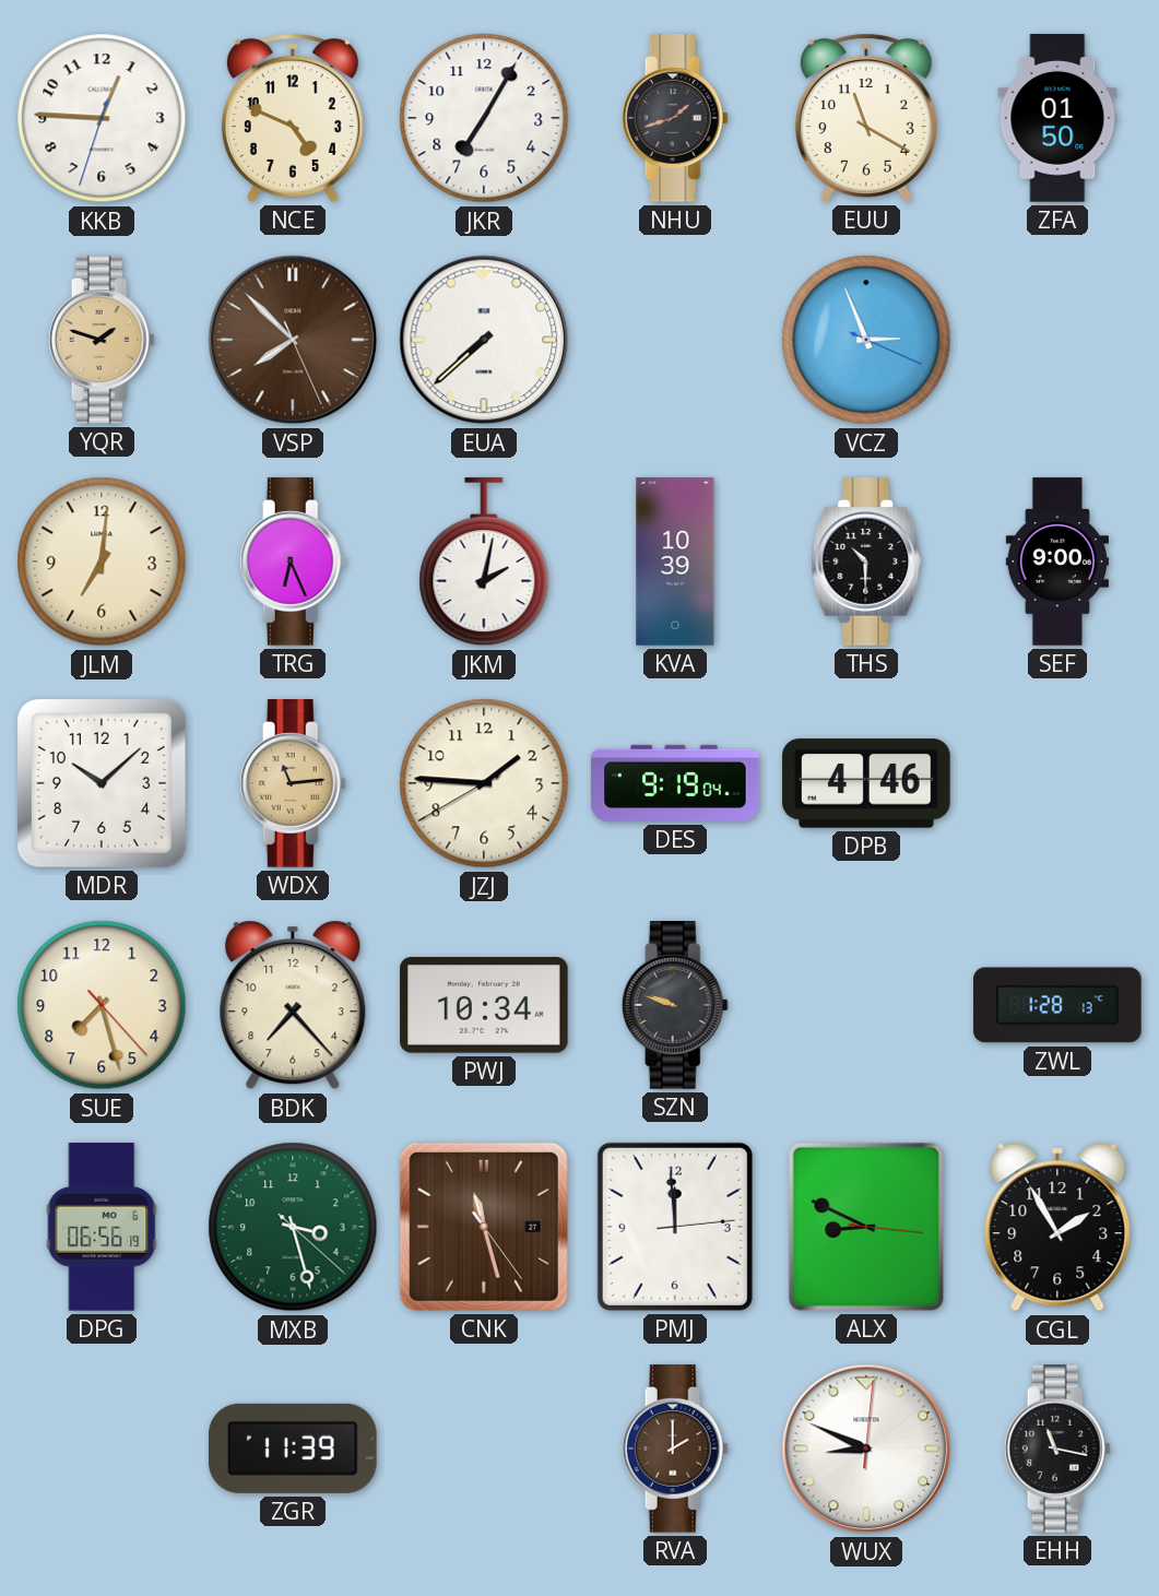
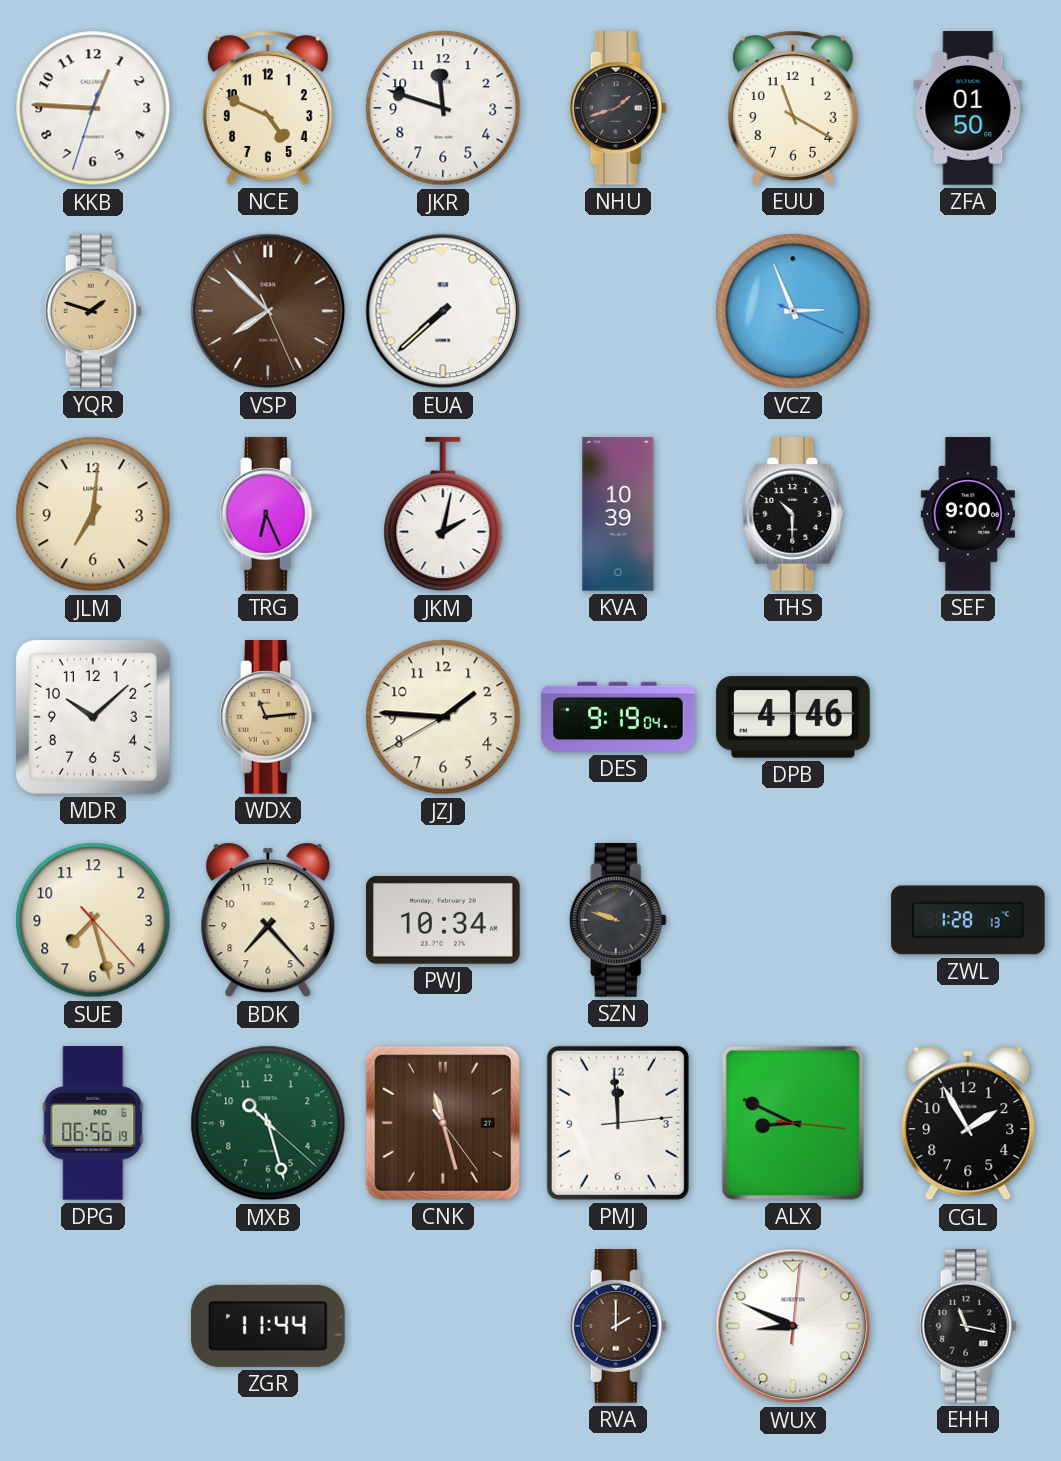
JKR: 7:05 -> 11:48 (443, 108)
MXB: 3:27 -> 10:27 (268, 1123)
ZGR: 11:39 -> 11:44 (269, 1326)
